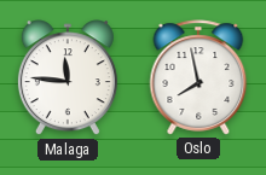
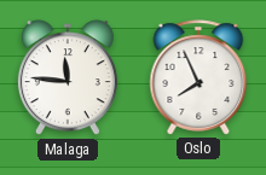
Oslo: 7:58 -> 7:56 (198, 77)
